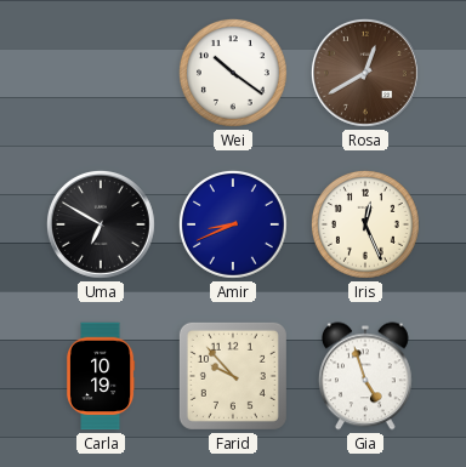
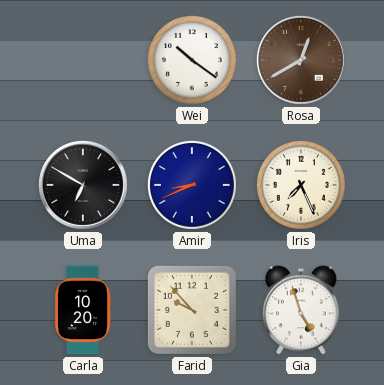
Iris: 12:26 -> 7:26 (301, 185)
Carla: 10:19 -> 10:20 (83, 310)
